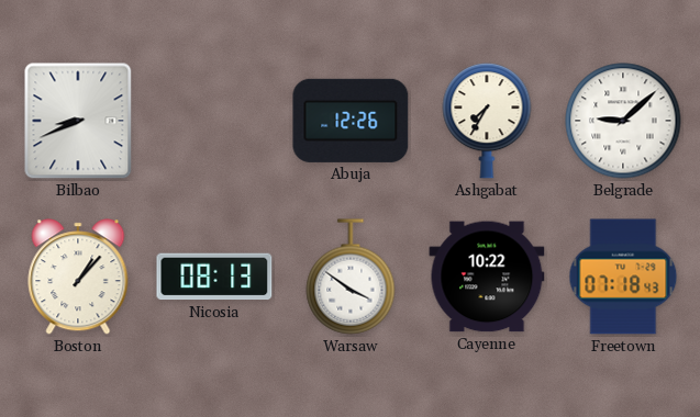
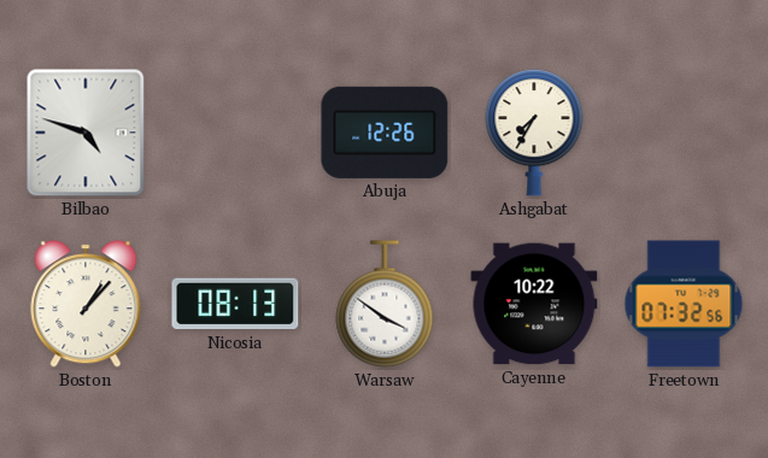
Bilbao: 8:41 -> 4:48 (86, 133)
Belgrade: 9:08 -> none (623, 121)
Freetown: 07:18 -> 07:32 (684, 304)
